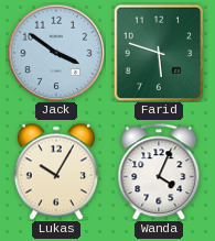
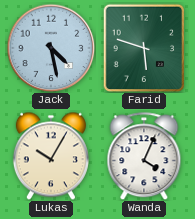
Jack: 3:51 -> 4:28 (51, 48)
